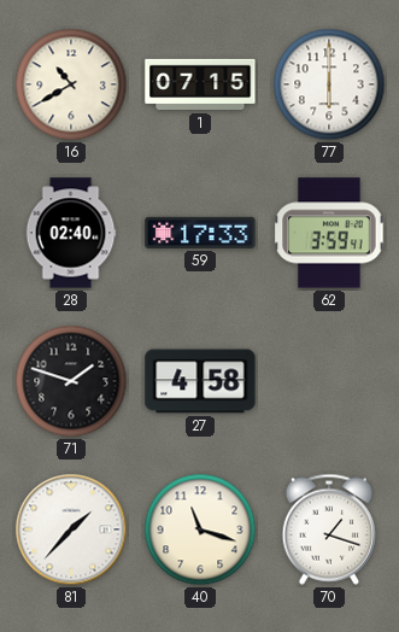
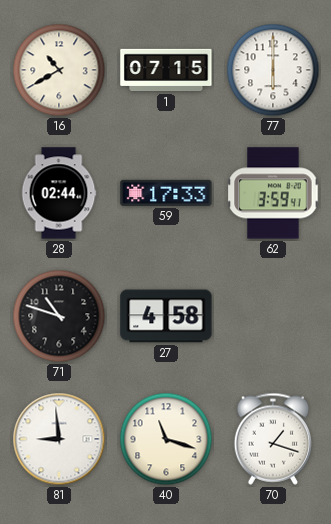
28: 02:40 -> 02:44 (59, 193)
71: 1:48 -> 10:48 (59, 316)
81: 1:37 -> 8:59 (59, 439)
